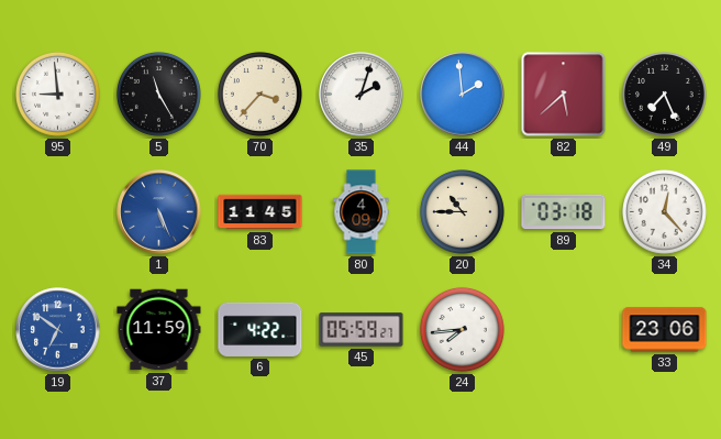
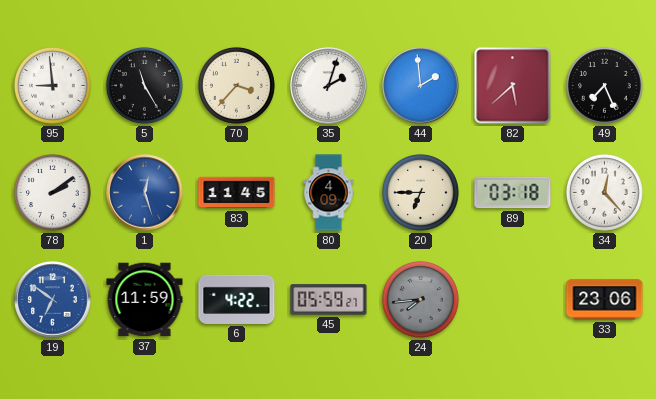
78: none -> 2:09 (52, 192)
1: 5:26 -> 12:27 (145, 193)
20: 10:45 -> 6:45 (420, 192)
24 dial: white -> grey (420, 299)
